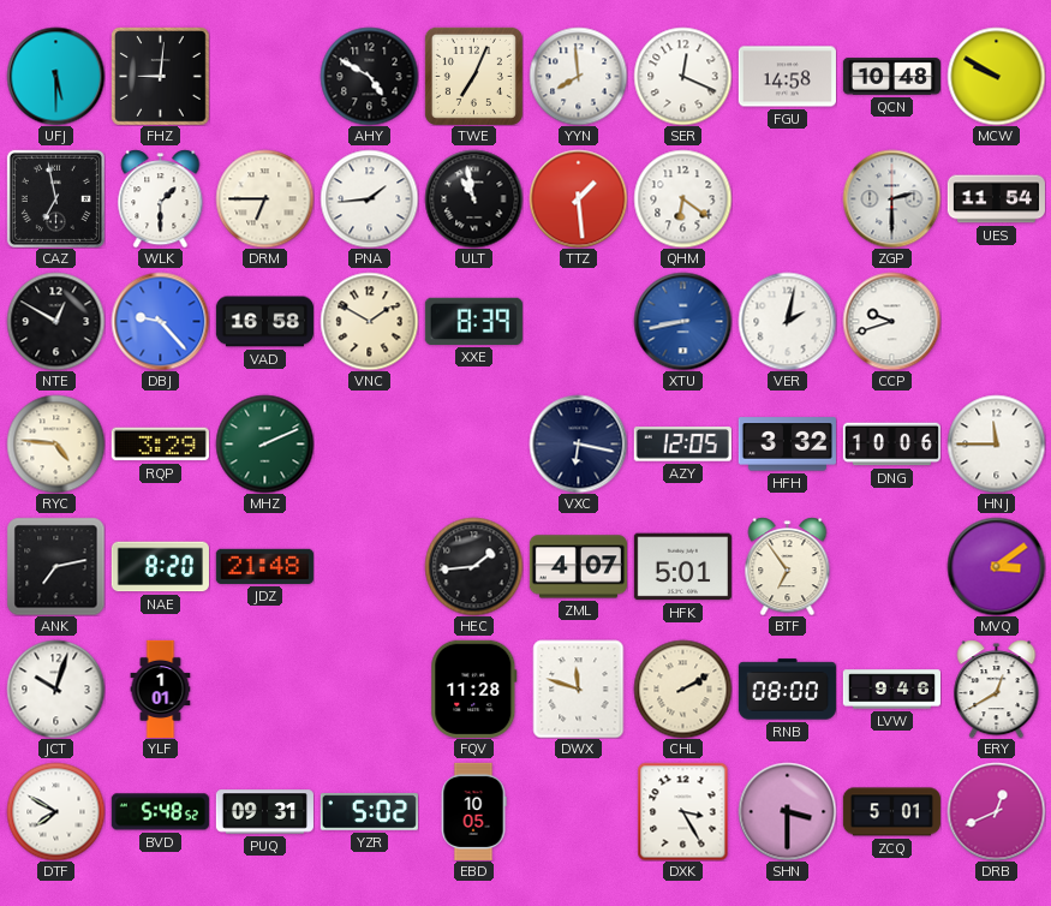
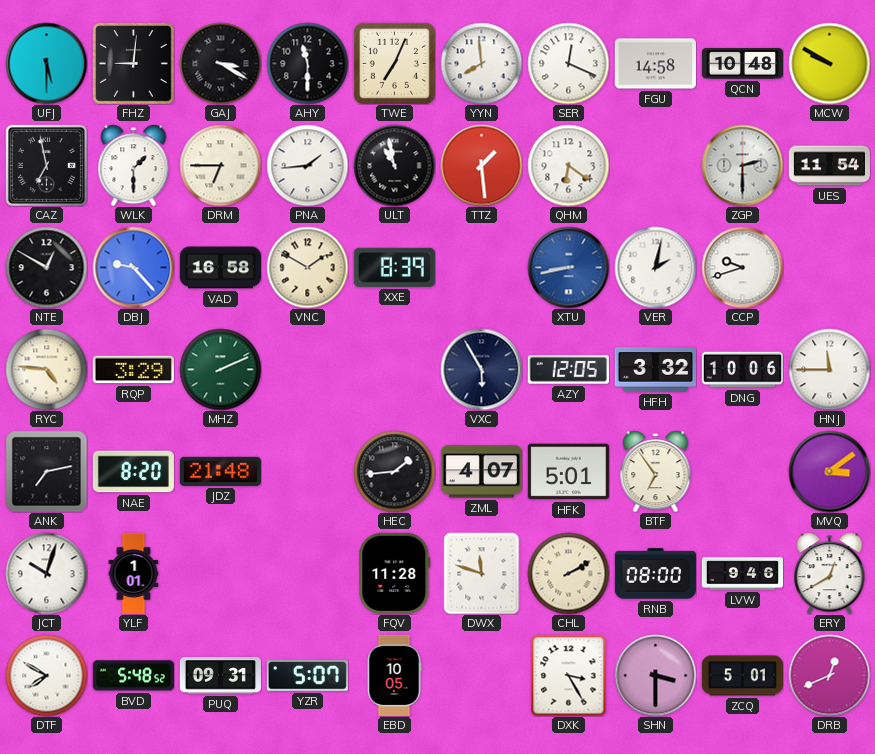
GAJ: none -> 3:20 (220, 63)
AHY: 4:50 -> 11:30 (307, 63)
VXC: 6:17 -> 5:55 (481, 369)
YZR: 5:02 -> 5:07 (307, 676)
